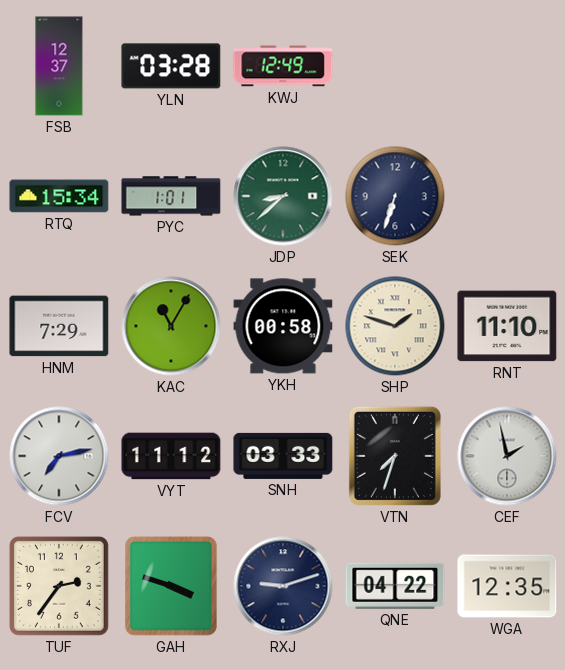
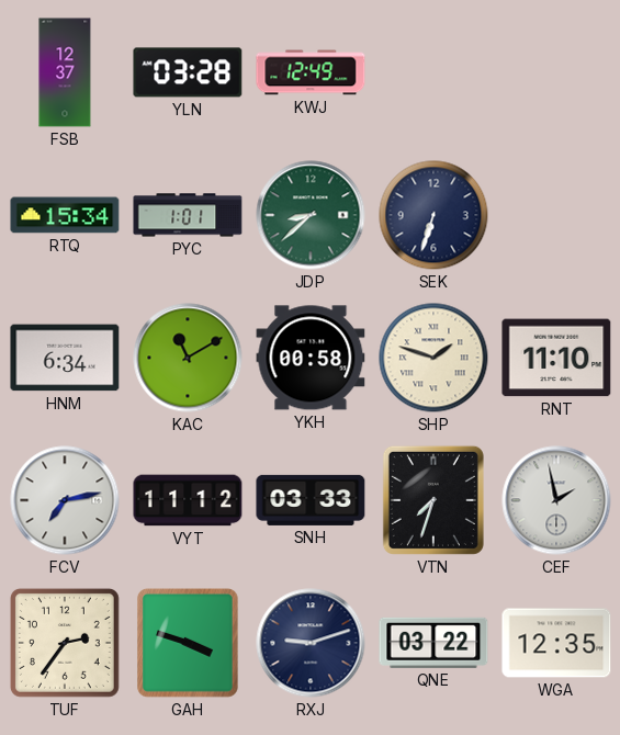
HNM: 7:29 -> 6:34 (65, 358)
KAC: 11:05 -> 11:10 (188, 358)
QNE: 04:22 -> 03:22 (433, 643)
